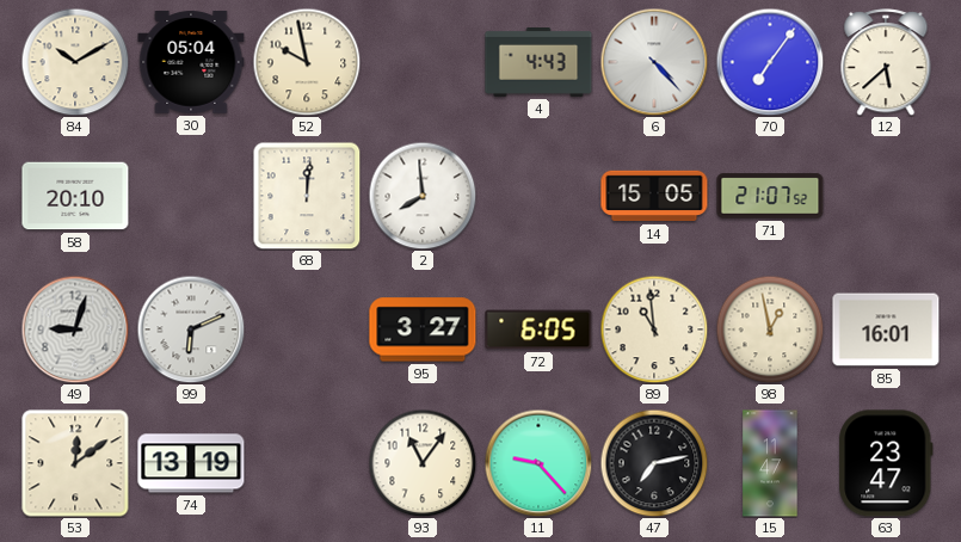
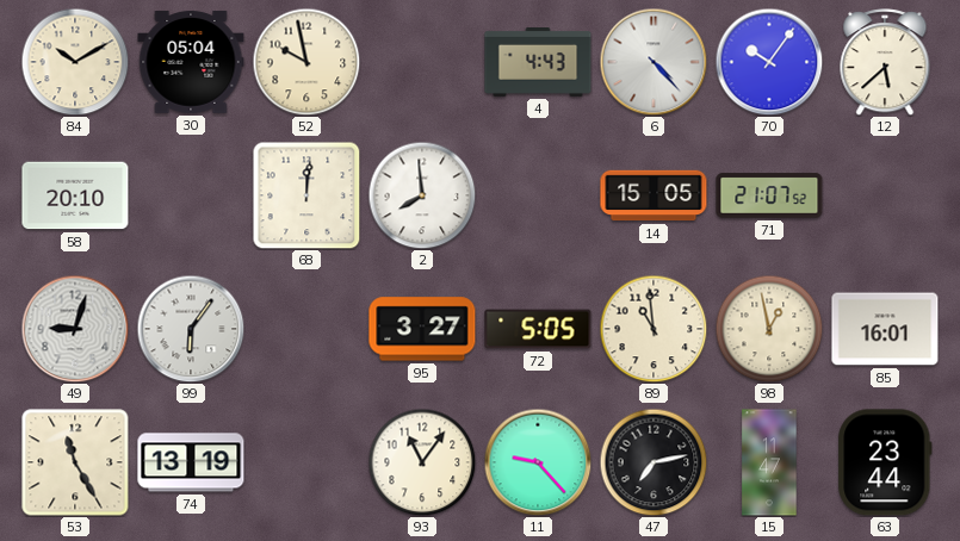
70: 7:06 -> 10:06 (769, 62)
99: 6:11 -> 6:06 (191, 329)
72: 6:05 -> 5:05 (538, 329)
53: 12:09 -> 11:25 (75, 462)
63: 23:47 -> 23:44 (885, 462)
